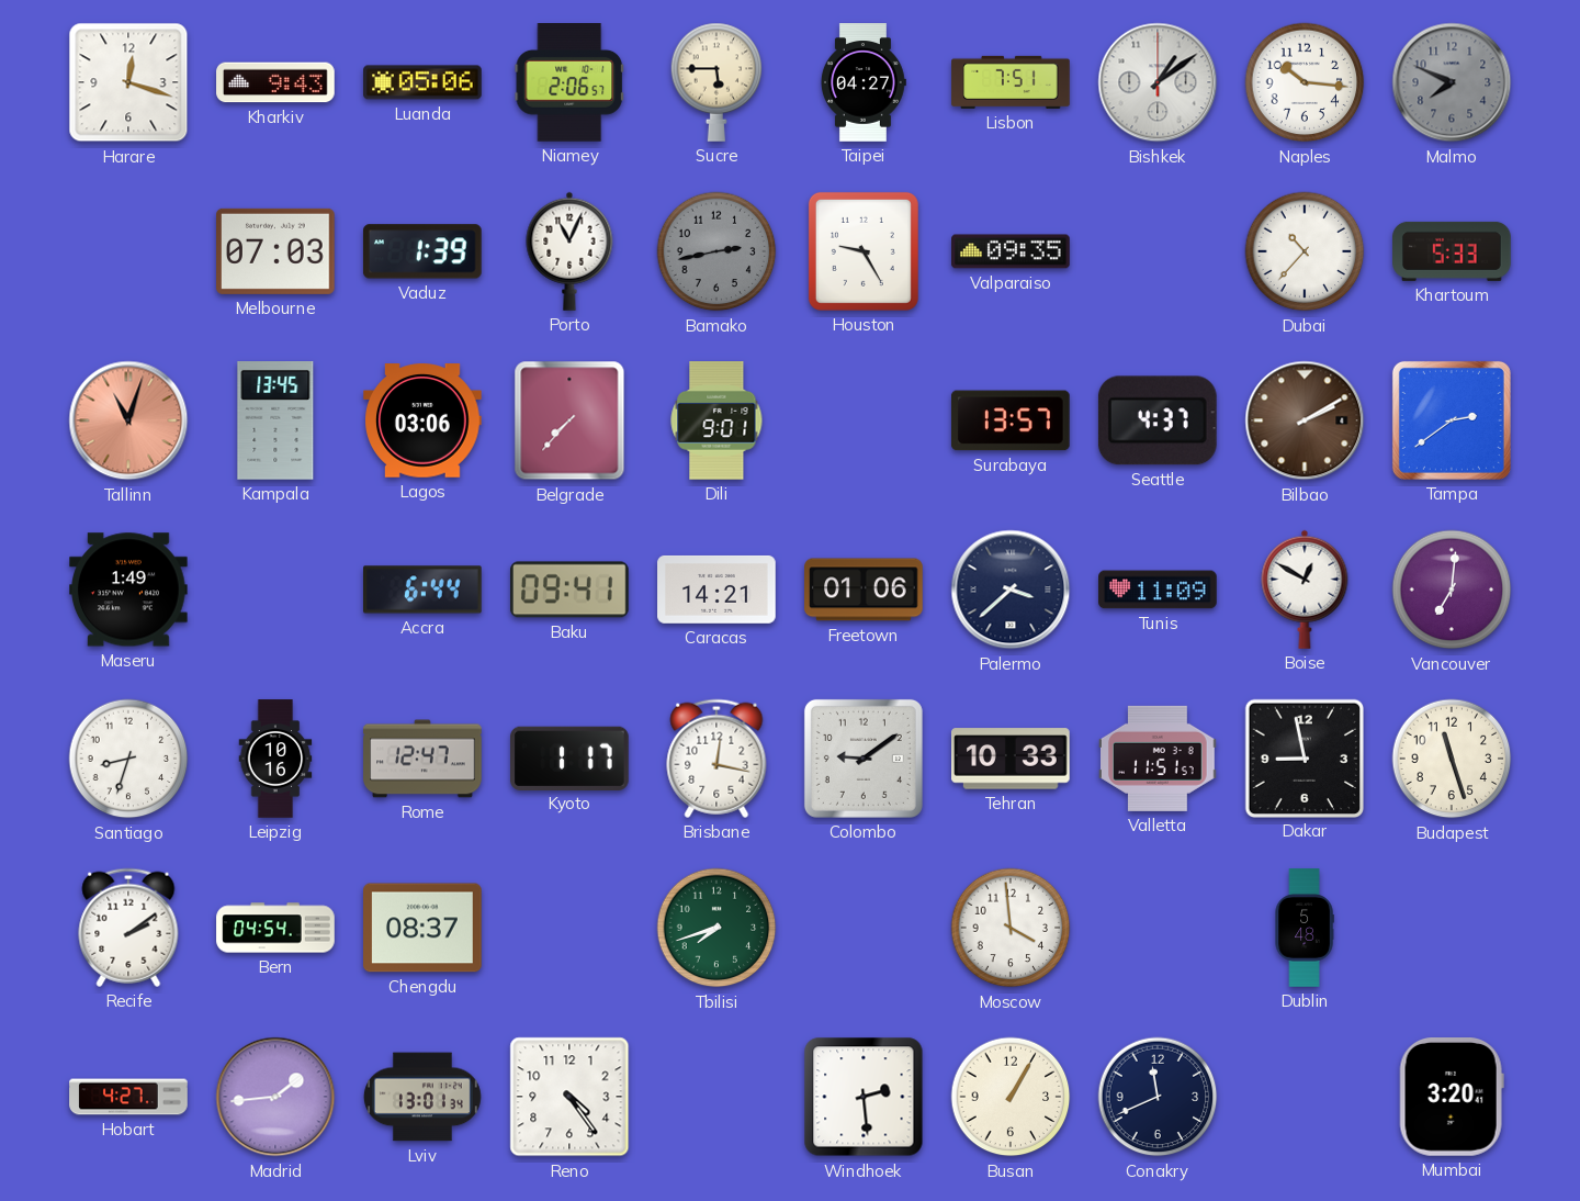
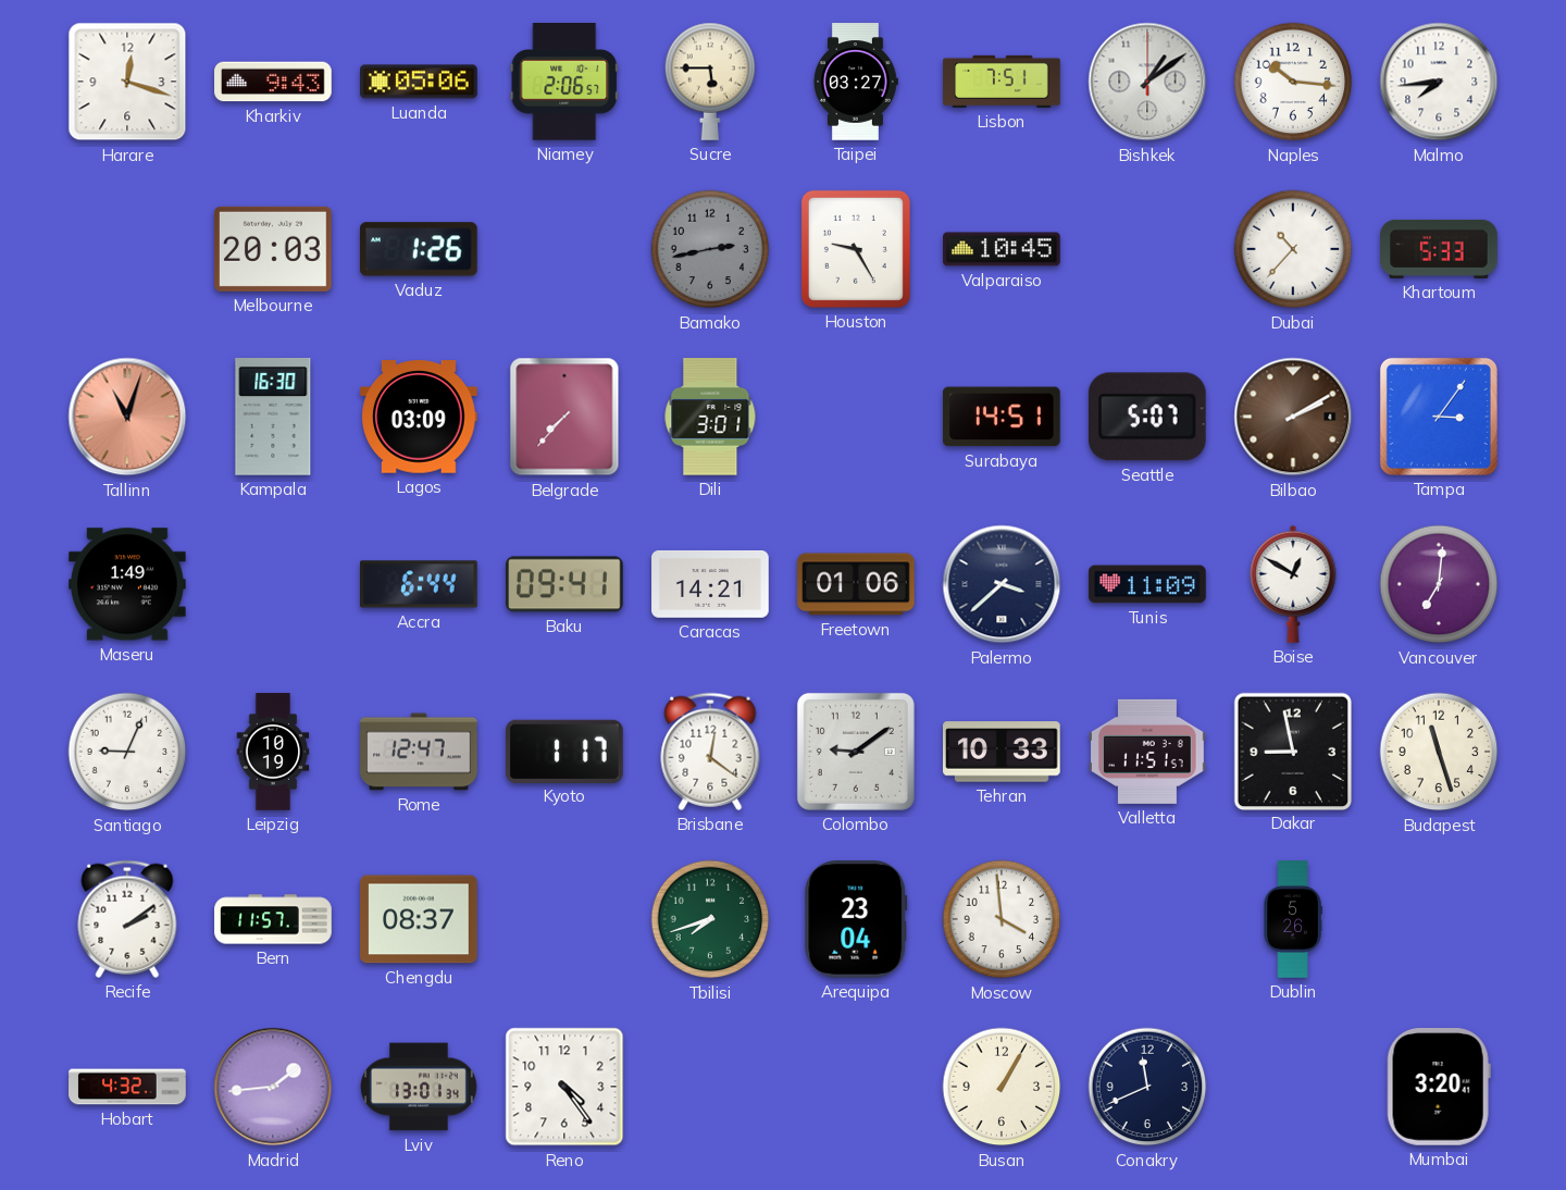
Taipei: 04:27 -> 03:27 (855, 82)
Malmo: 7:49 -> 7:44 (1439, 82)
Malmo dial: grey -> white (1439, 82)
Melbourne: 07:03 -> 20:03 (274, 249)
Vaduz: 1:39 -> 1:26 (419, 249)
Porto: 11:04 -> none (569, 251)
Valparaiso: 09:35 -> 10:45 (1002, 249)
Kampala: 13:45 -> 16:30 (273, 418)
Lagos: 03:06 -> 03:09 (419, 417)
Dili: 9:01 -> 3:01 (710, 418)
Surabaya: 13:57 -> 14:51 (1002, 417)
Seattle: 4:37 -> 5:07 (1147, 417)
Tampa: 2:39 -> 3:06 (1439, 417)
Santiago: 8:33 -> 9:04 (127, 752)
Leipzig: 10:16 -> 10:19 (273, 752)
Brisbane: 12:17 -> 12:21 (710, 752)
Bern: 04:54 -> 11:57 (273, 919)
Arequipa: none -> 23:04 (856, 920)
Dublin: 5:48 -> 5:26 (1293, 919)
Hobart: 4:27 -> 4:32 (127, 1087)
Windhoek: 2:29 -> none (864, 1097)
